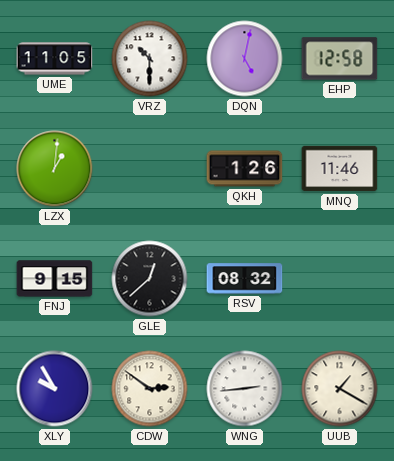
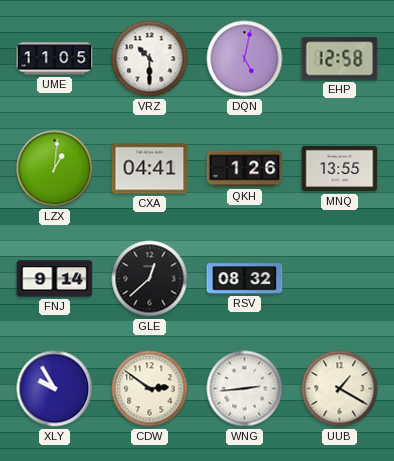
CXA: none -> 04:41 (150, 169)
MNQ: 11:46 -> 13:55 (340, 169)
FNJ: 9:15 -> 9:14 (55, 279)
